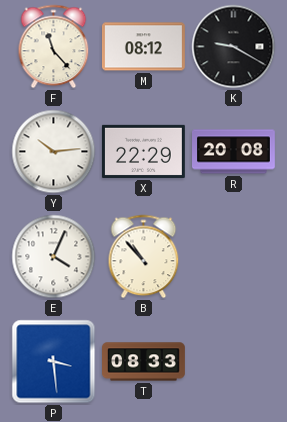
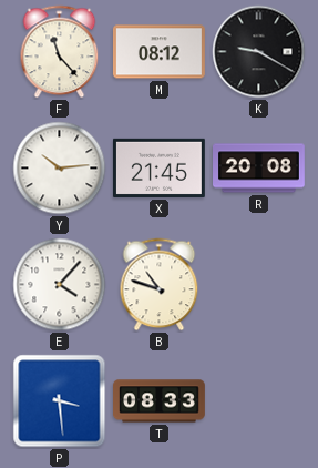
X: 22:29 -> 21:45 (158, 167)
E: 4:04 -> 4:07 (60, 285)
B: 10:53 -> 10:48 (160, 285)
